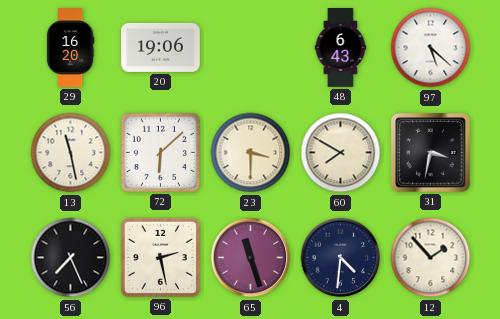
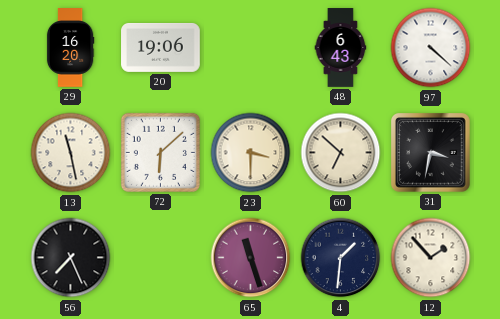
97: 5:22 -> 4:22 (431, 48)
60: 7:50 -> 6:52 (341, 153)
96: 2:28 -> none (160, 257)
4: 4:31 -> 1:31 (341, 258)
